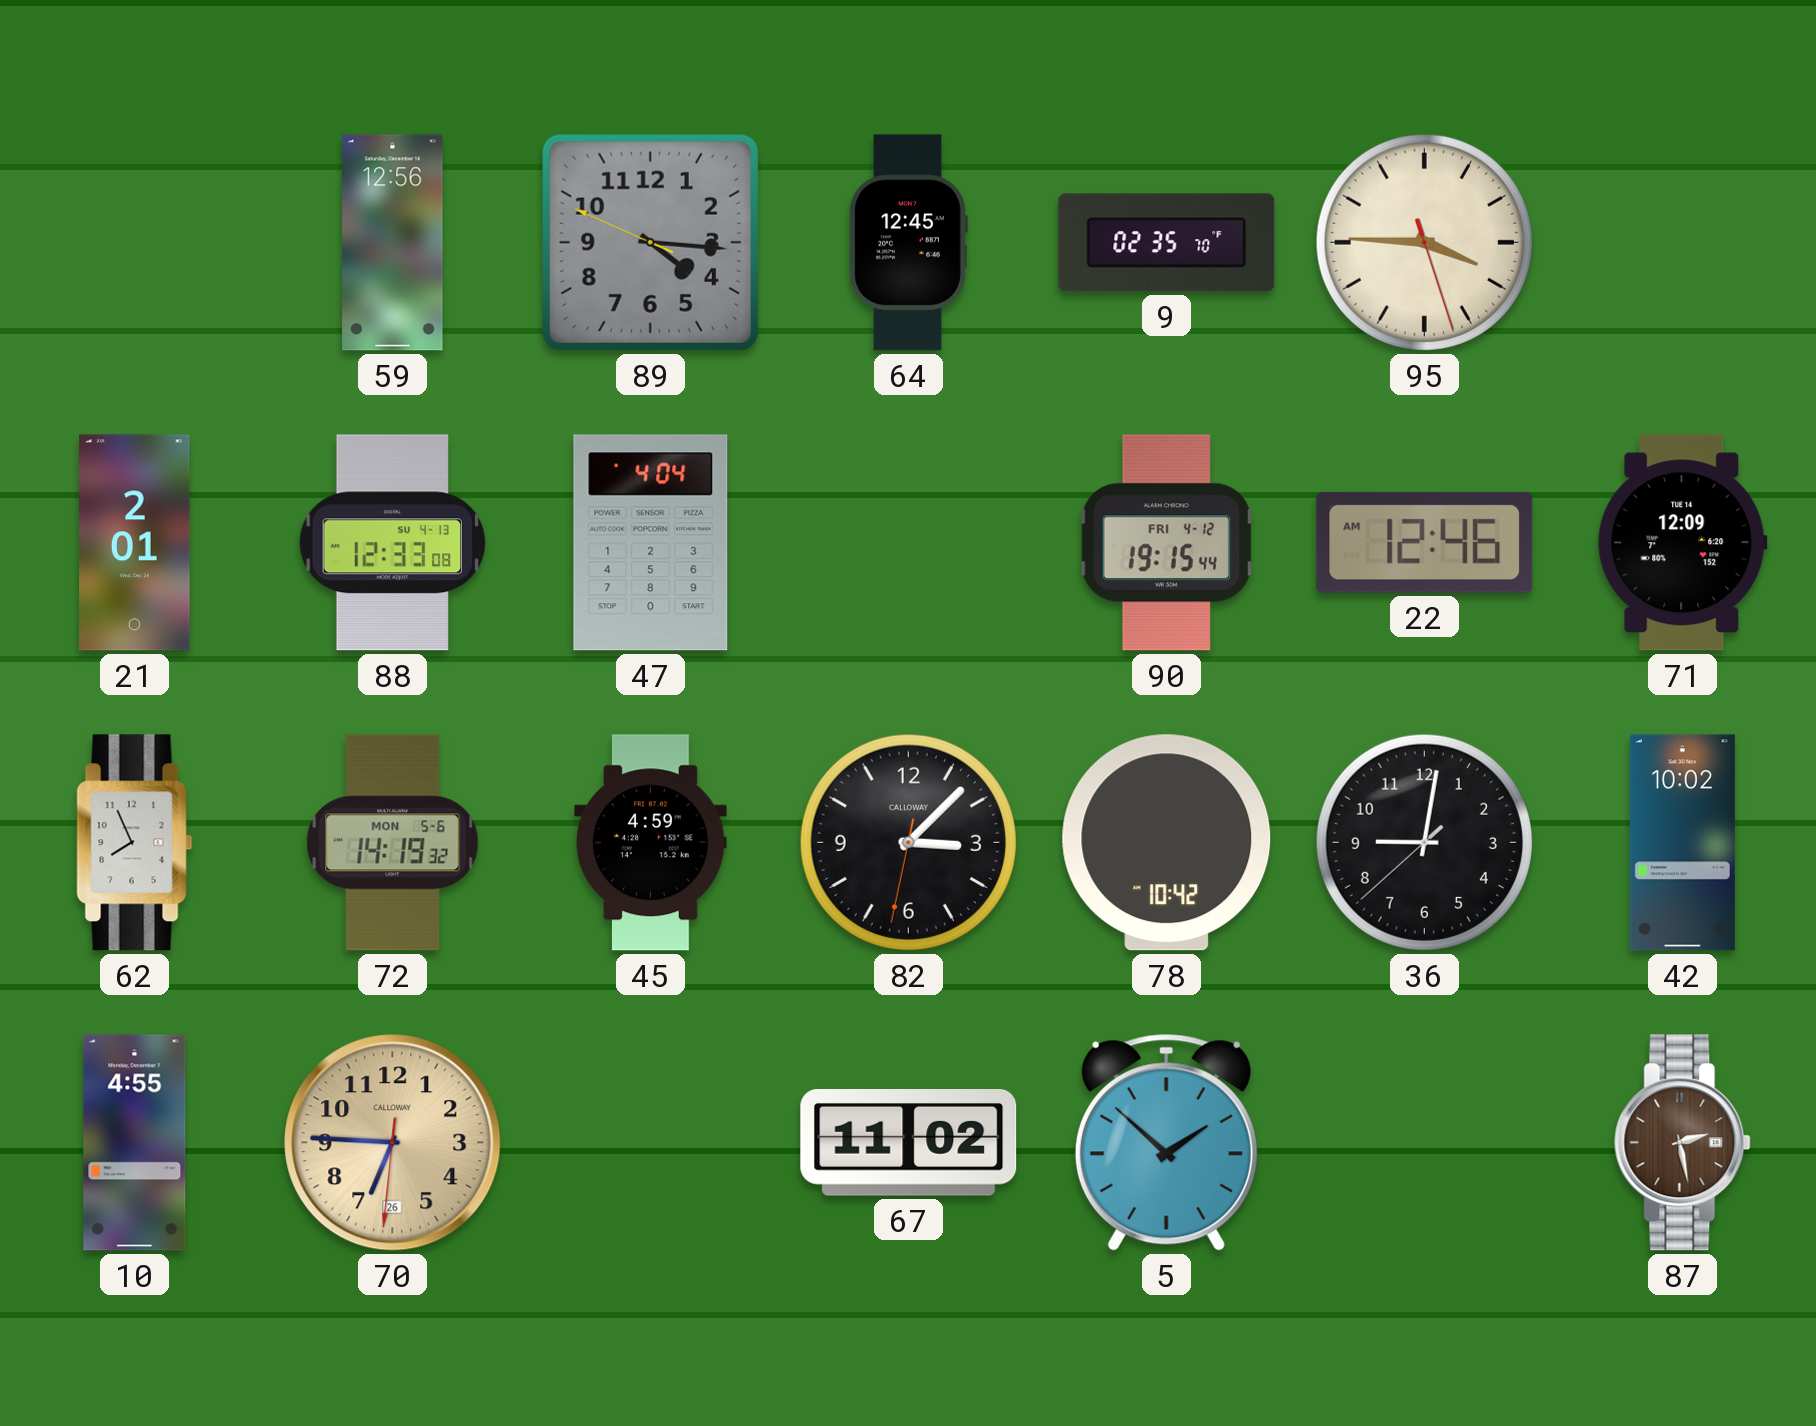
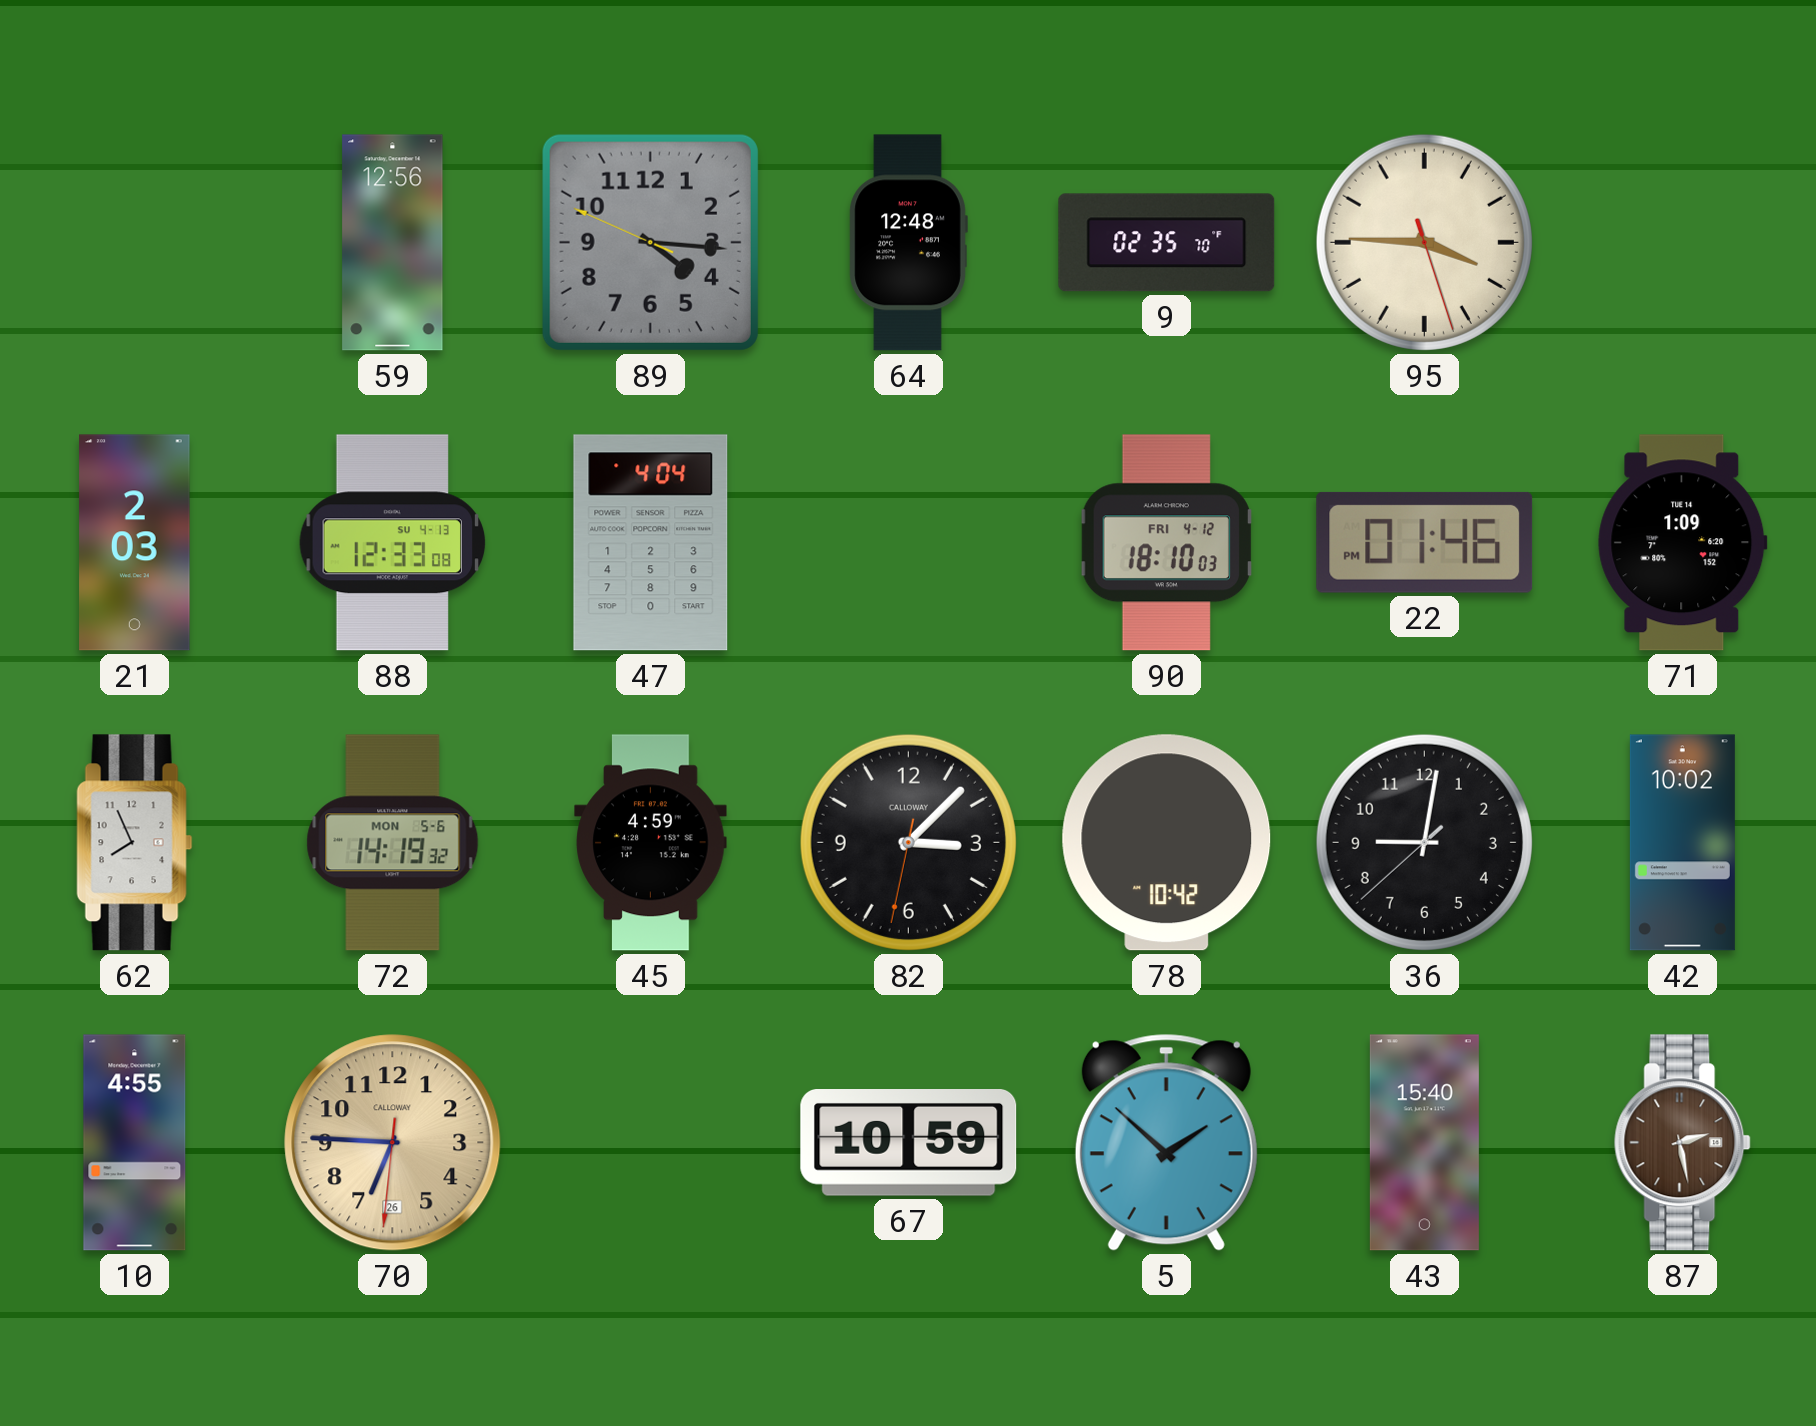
64: 12:45 -> 12:48 (908, 243)
21: 2:01 -> 2:03 (135, 543)
90: 19:15 -> 18:10 (1166, 543)
22: 12:46 -> 01:46 (1425, 542)
71: 12:09 -> 1:09 (1683, 543)
67: 11:02 -> 10:59 (909, 1143)
43: none -> 15:40 (1424, 1143)
